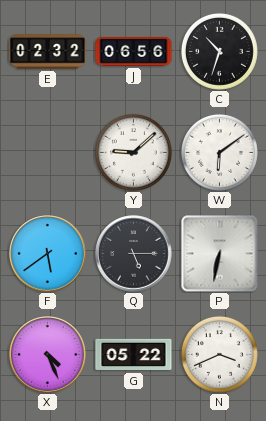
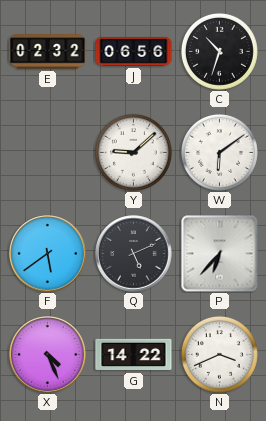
Q: 5:15 -> 5:11 (134, 254)
P: 6:32 -> 6:37 (220, 254)
G: 05:22 -> 14:22 (134, 355)
